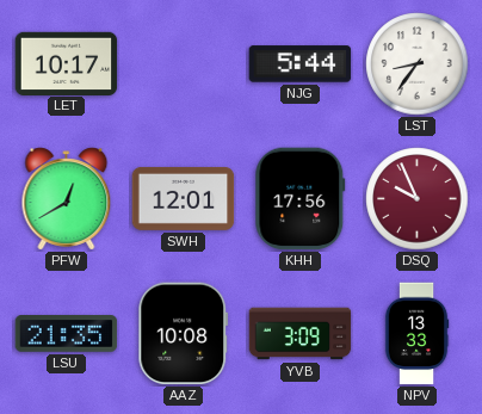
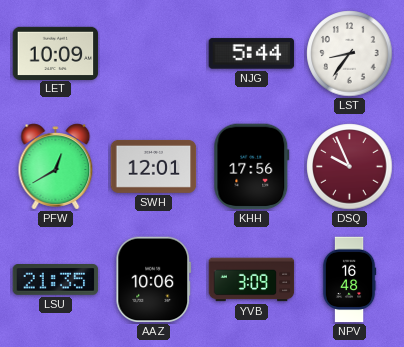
LET: 10:17 -> 10:09 (56, 53)
AAZ: 10:08 -> 10:06 (154, 280)
NPV: 13:33 -> 16:48 (349, 280)
